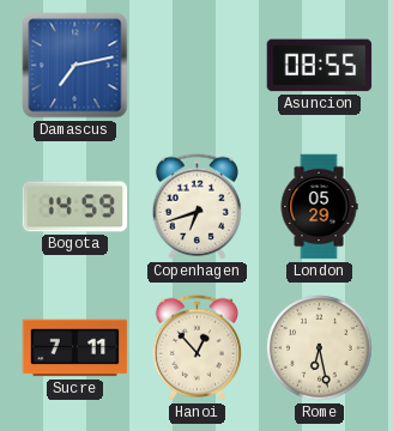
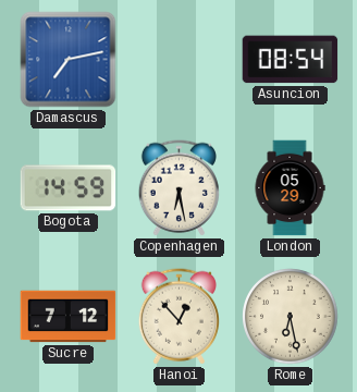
Asuncion: 08:55 -> 08:54 (291, 60)
Copenhagen: 6:42 -> 6:28 (178, 188)
Sucre: 7:11 -> 7:12 (69, 317)
